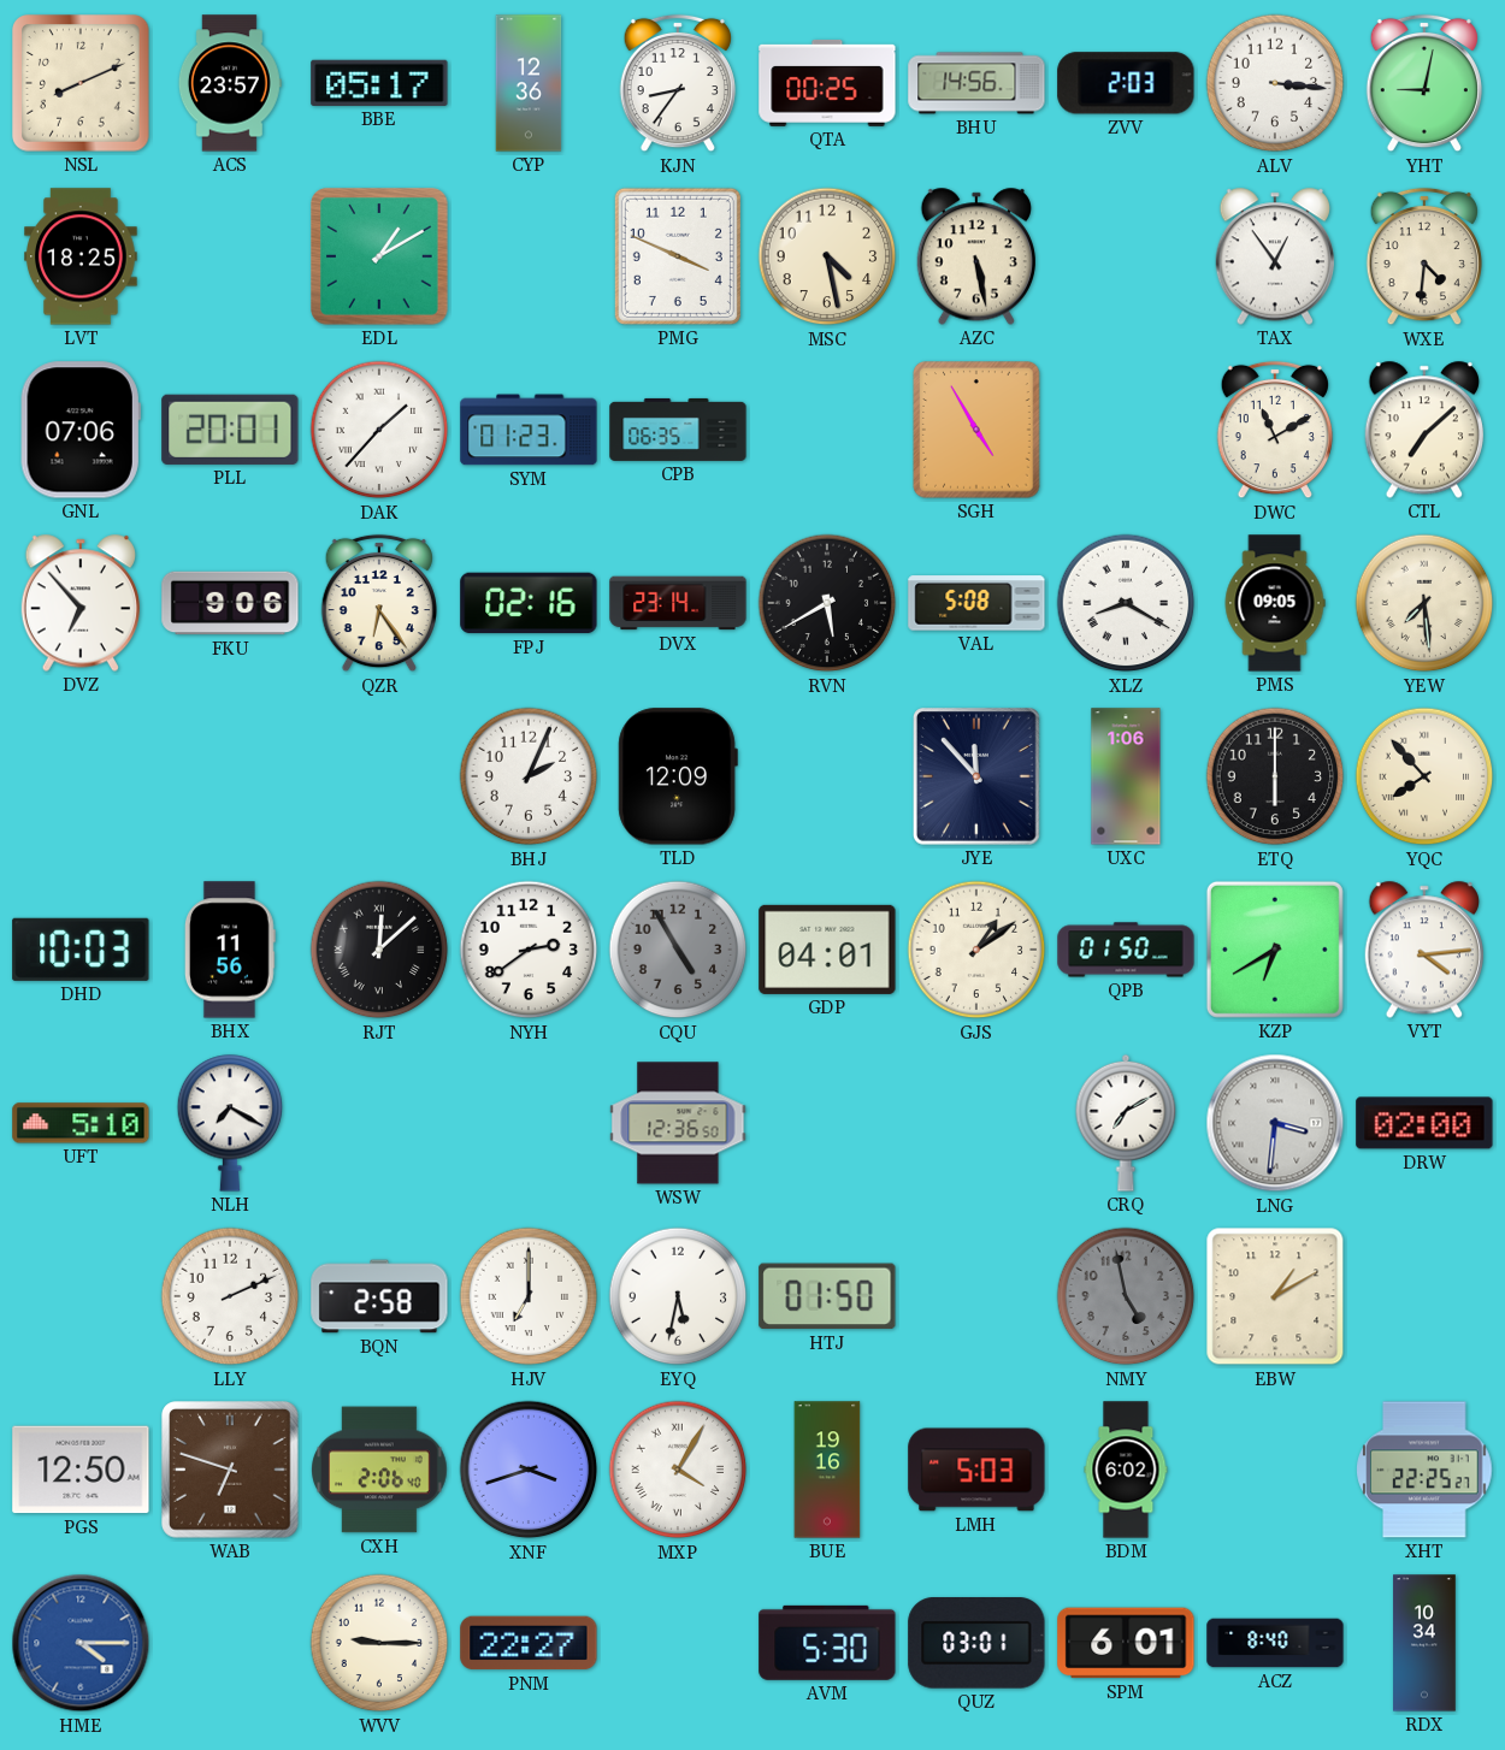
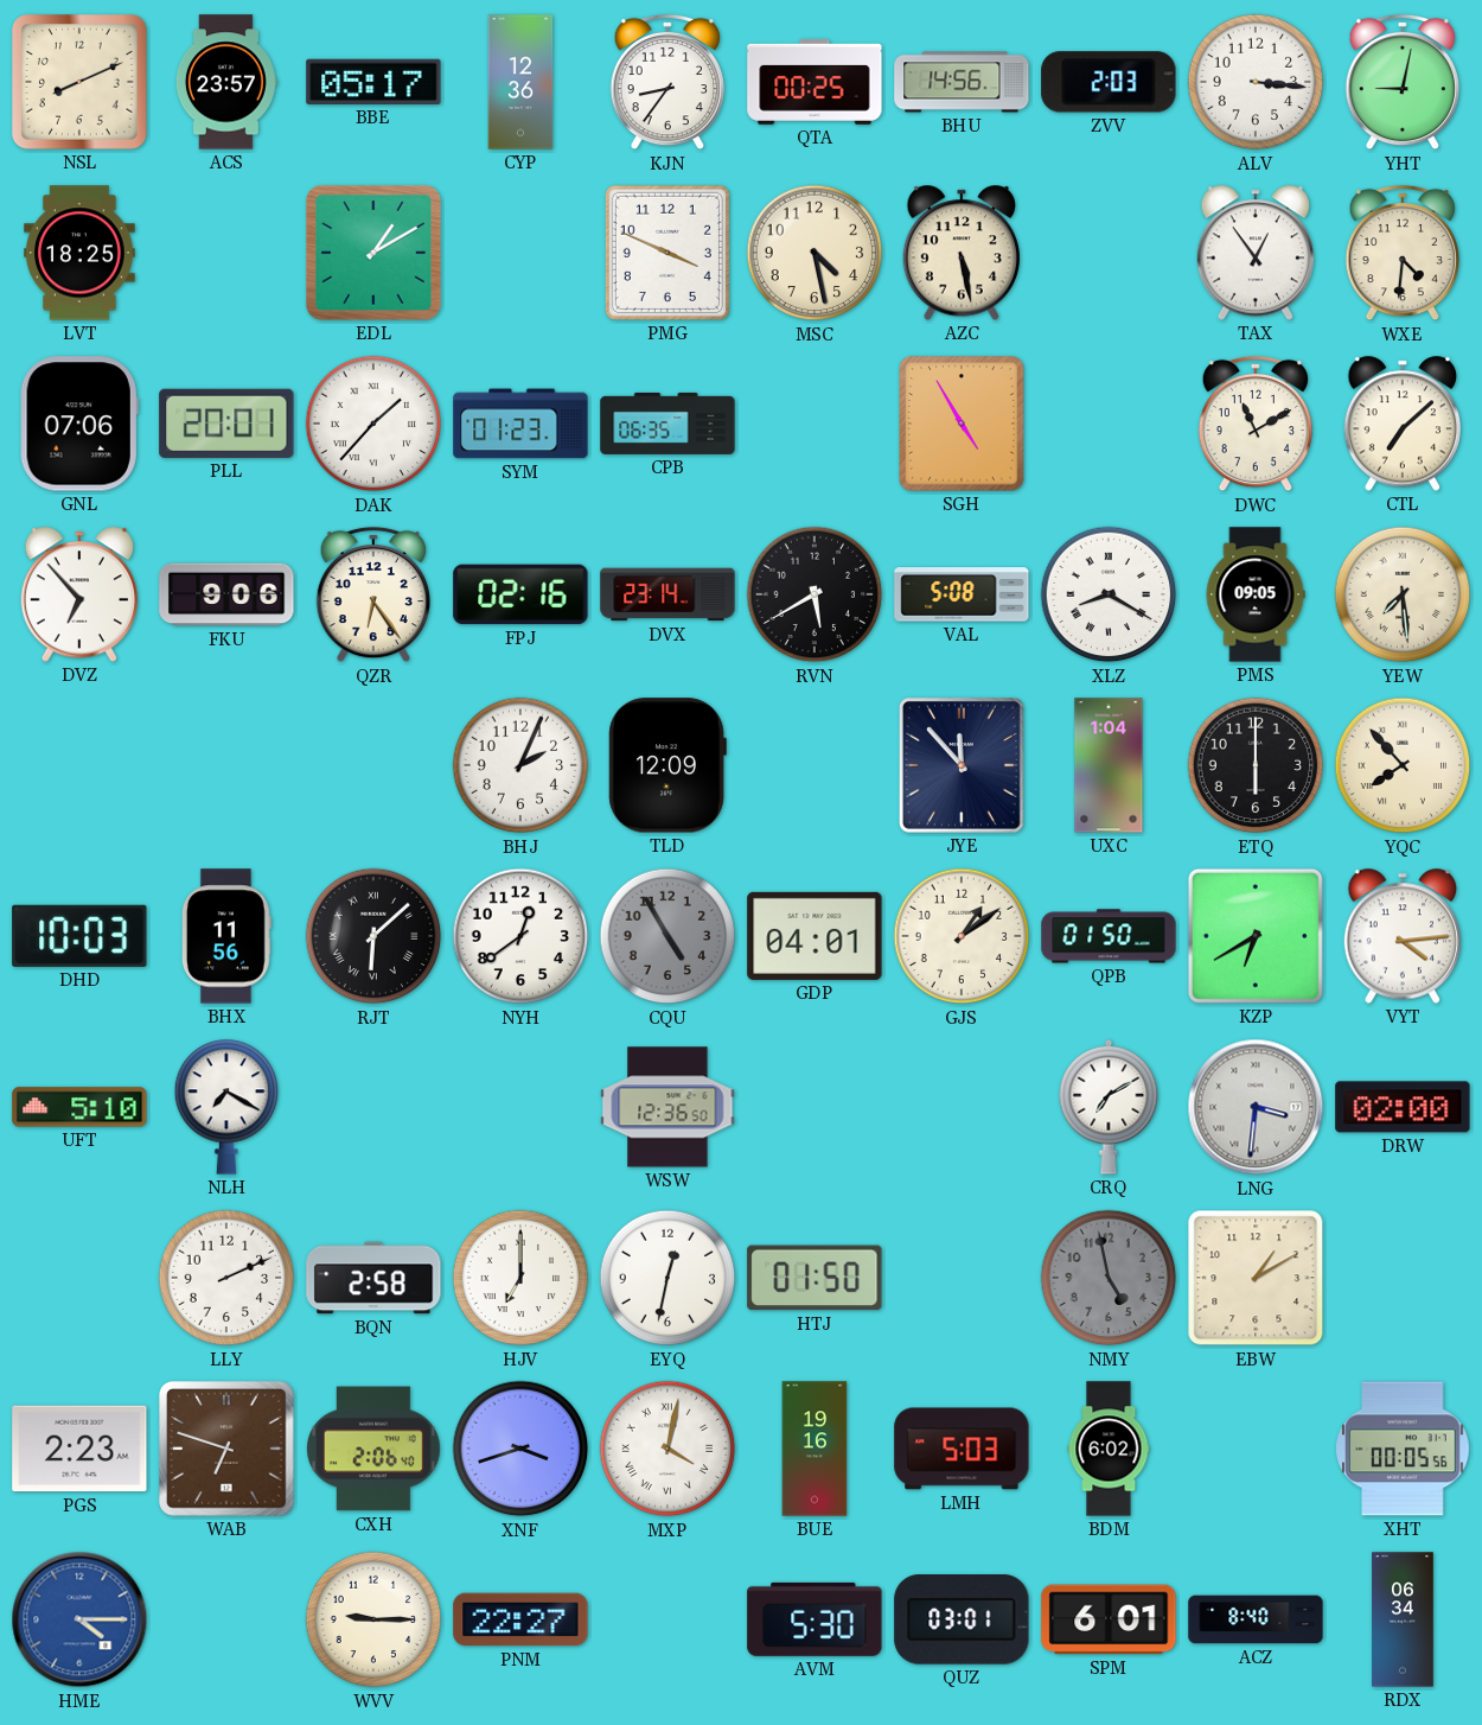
UXC: 1:06 -> 1:04 (1109, 765)
RJT: 12:08 -> 6:08 (373, 936)
NYH: 2:39 -> 12:39 (520, 936)
EYQ: 5:32 -> 12:32 (667, 1278)
PGS: 12:50 -> 2:23 (79, 1449)
MXP: 4:05 -> 4:02 (667, 1449)
XHT: 22:25 -> 00:05 (1403, 1449)
RDX: 10:34 -> 06:34 (1403, 1619)
